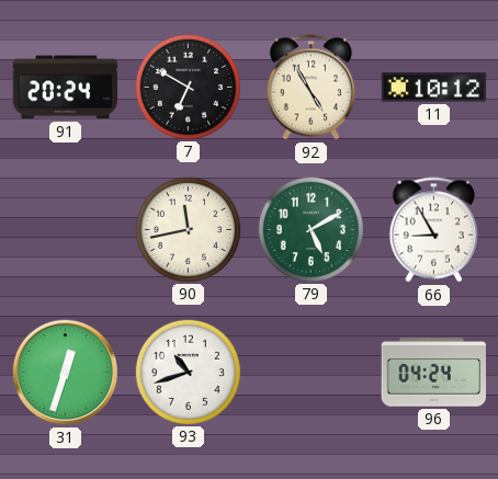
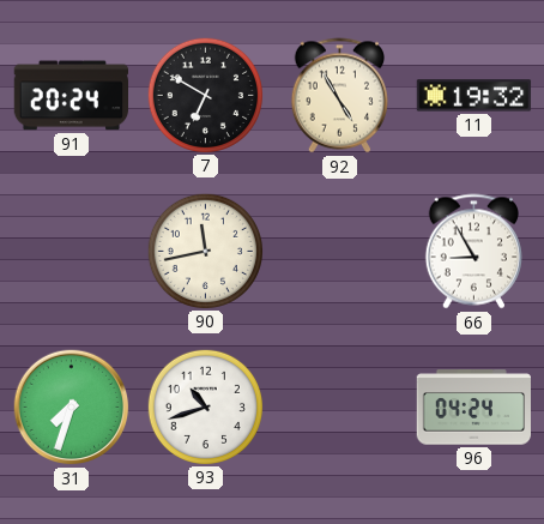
11: 10:12 -> 19:32 (475, 96)
79: 5:10 -> none (310, 229)
31: 12:33 -> 7:33 (72, 408)
